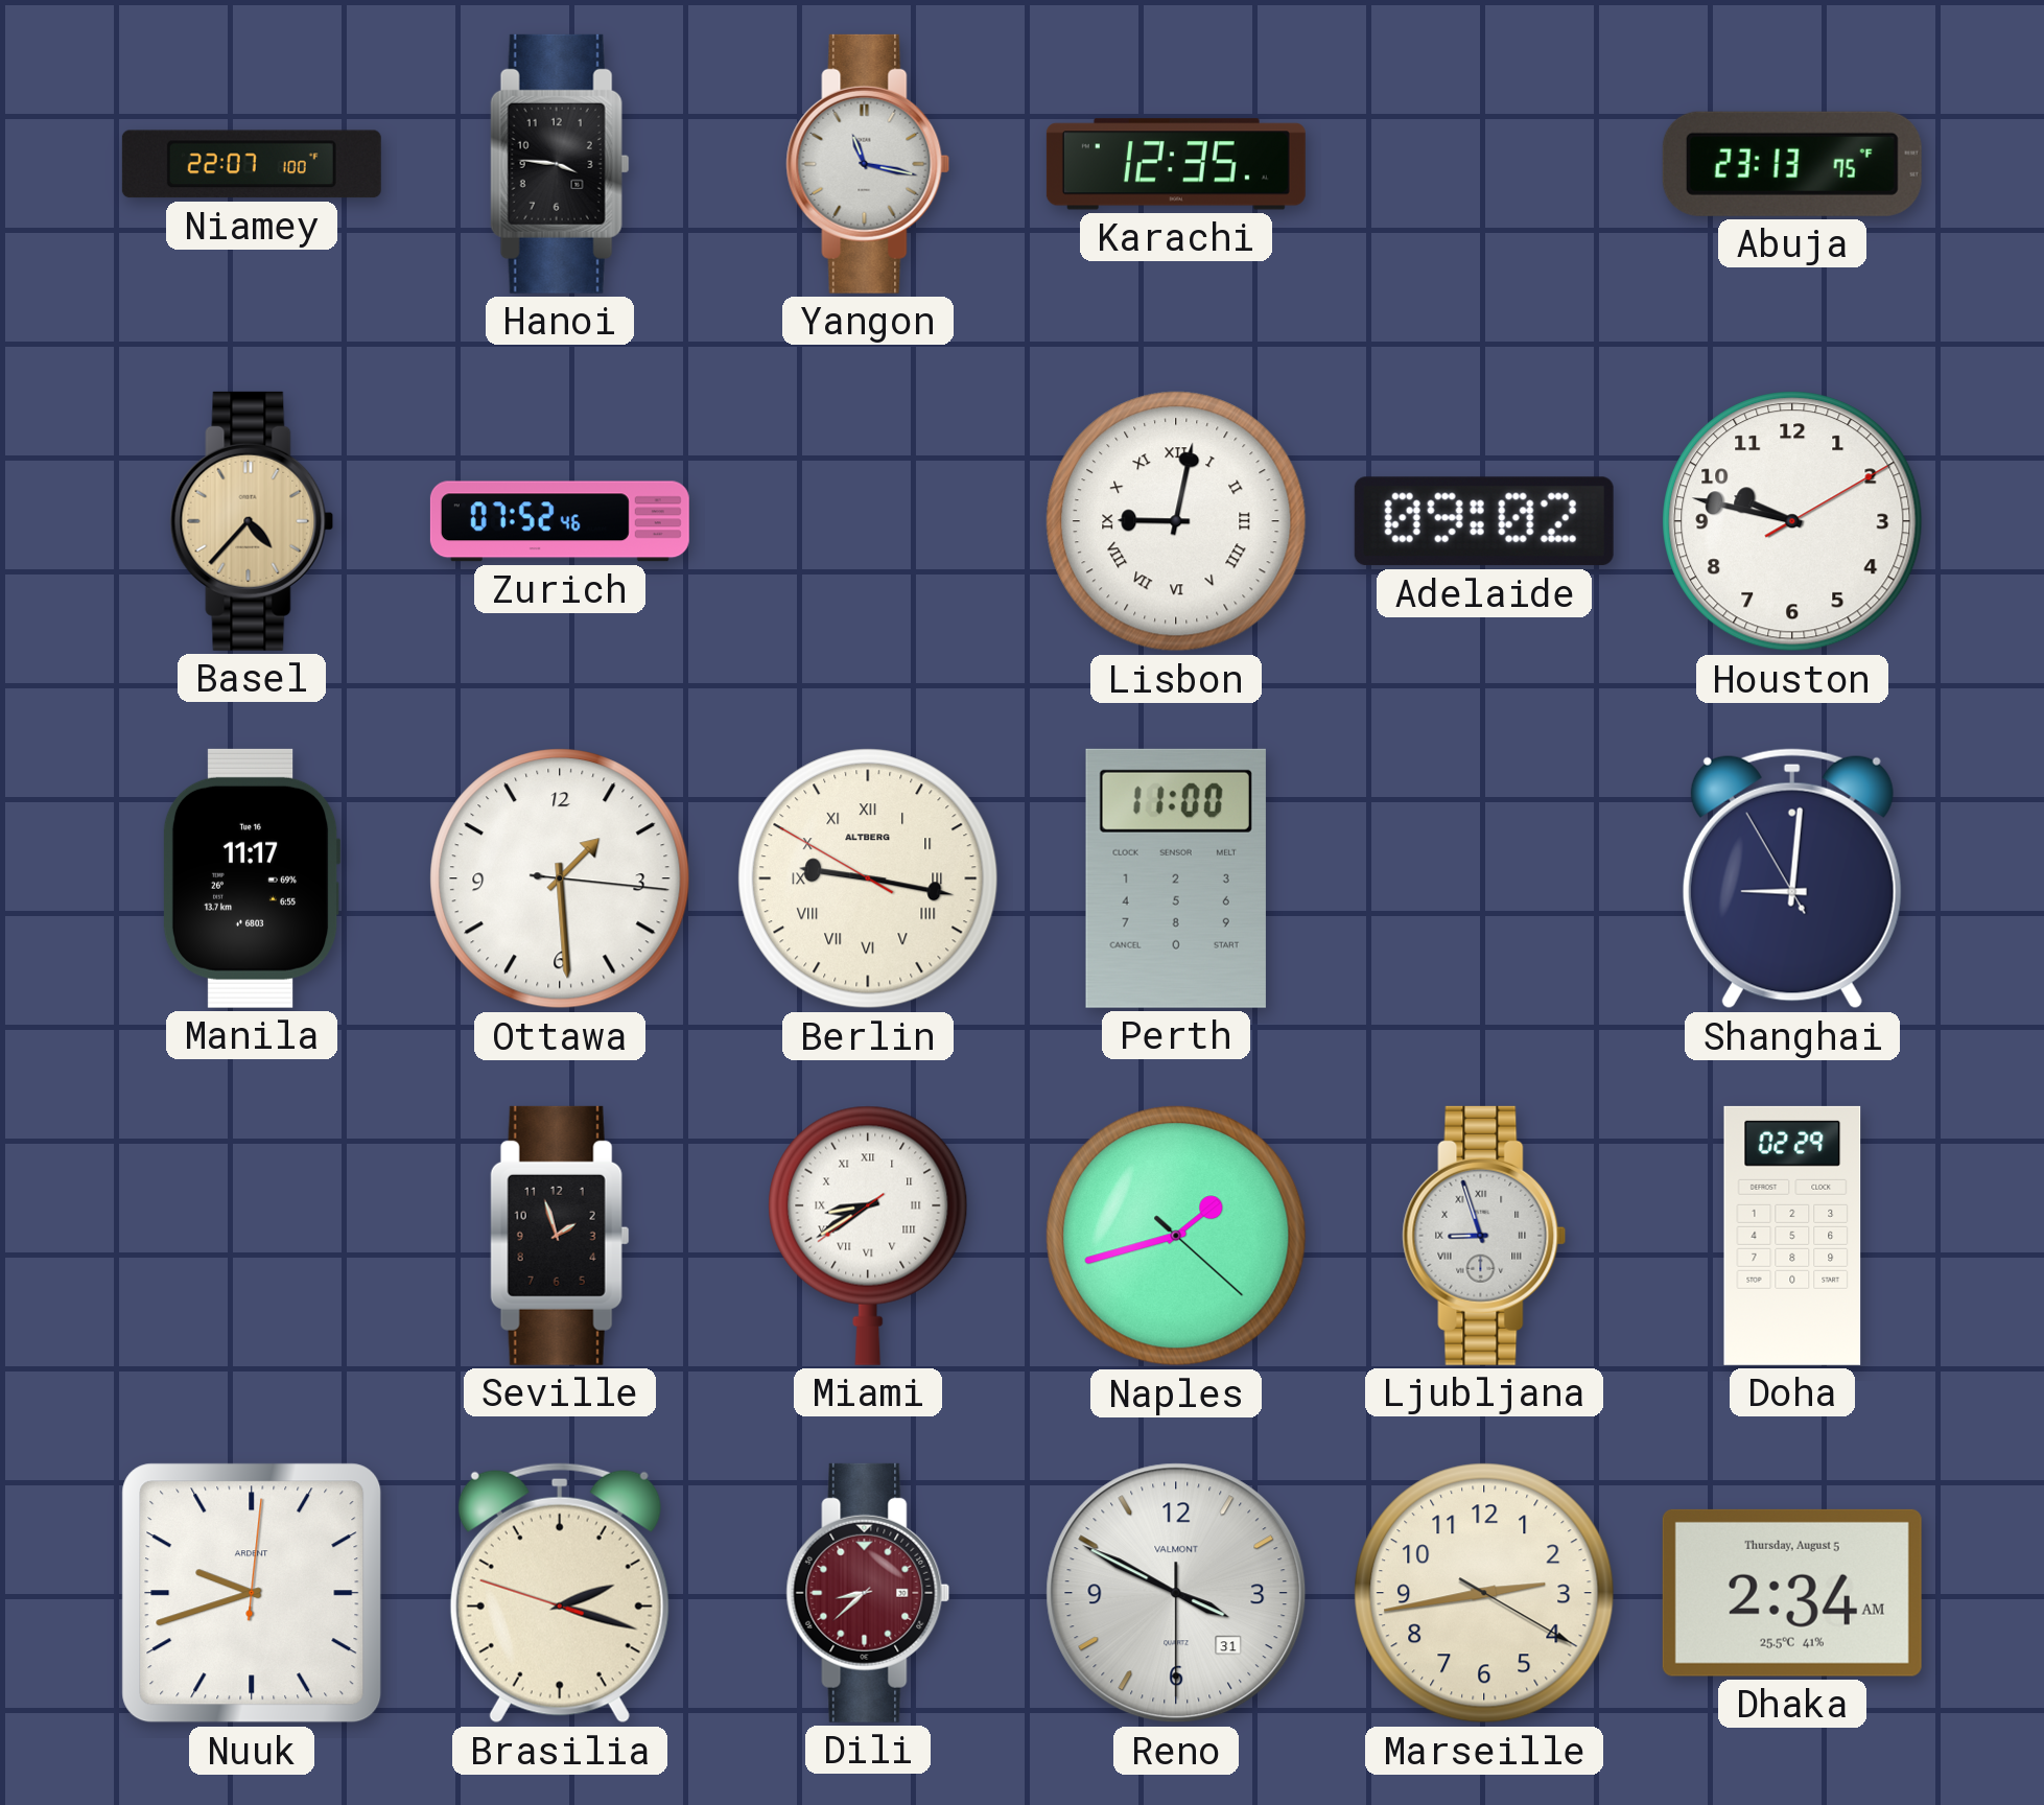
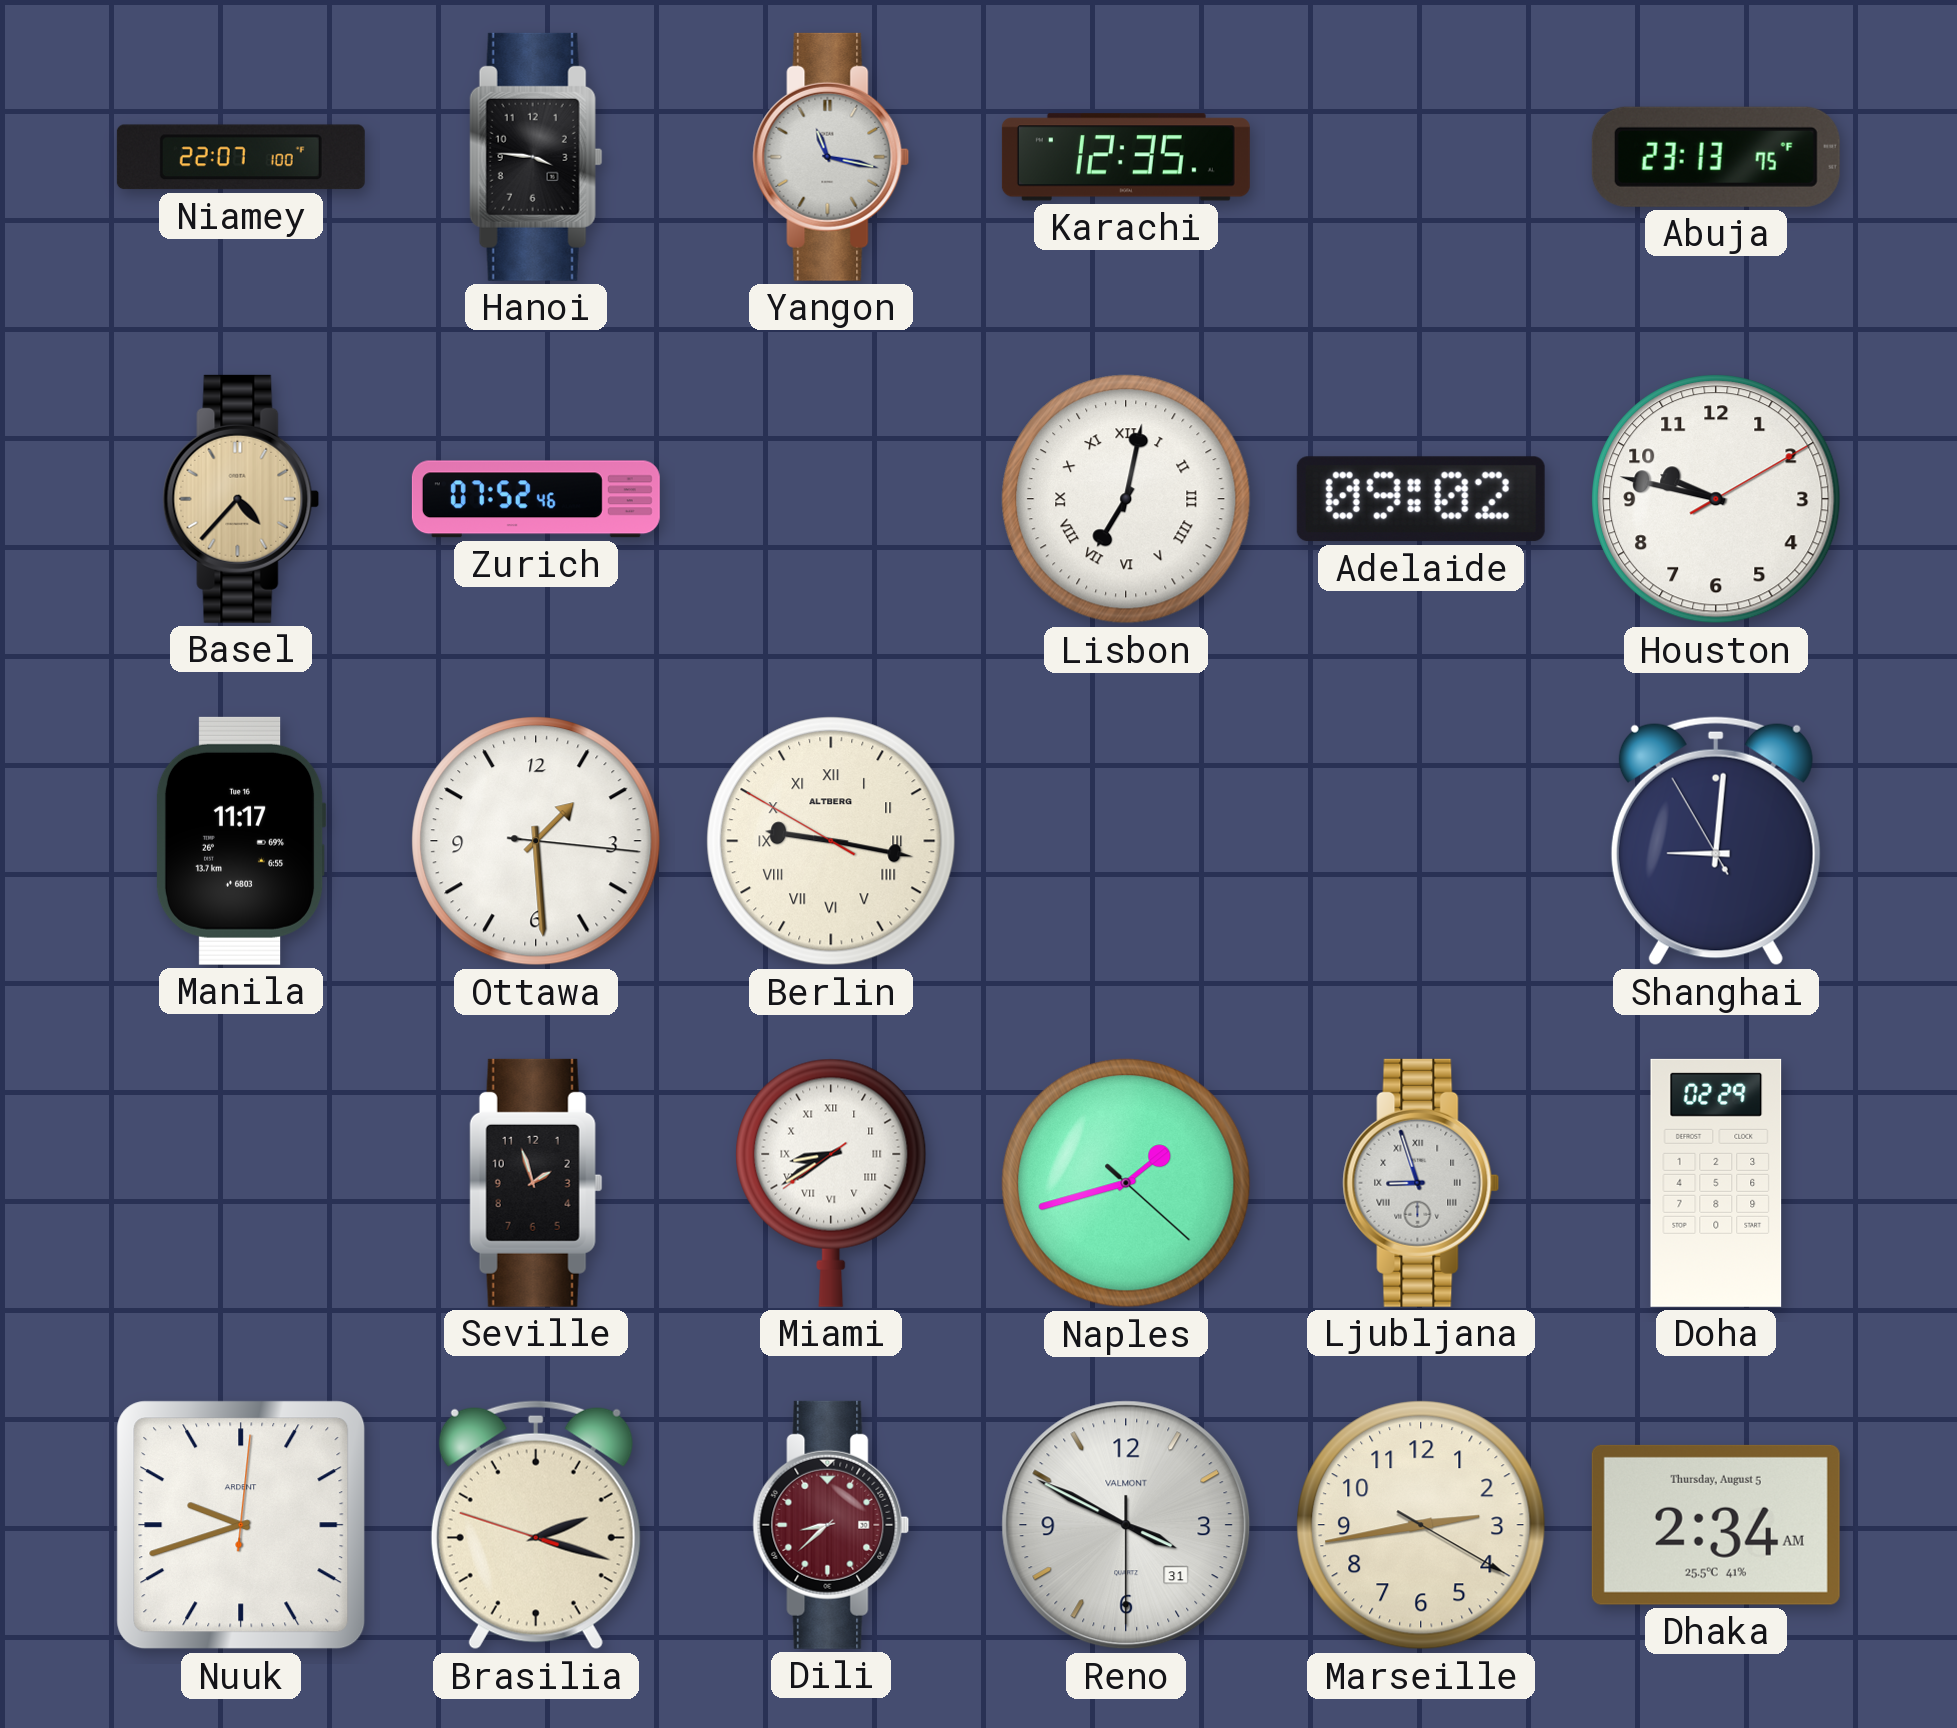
Lisbon: 9:02 -> 7:02 (1126, 499)
Perth: 11:00 -> none (1176, 878)
